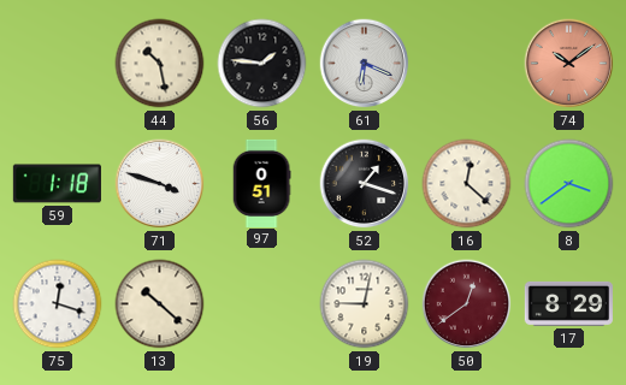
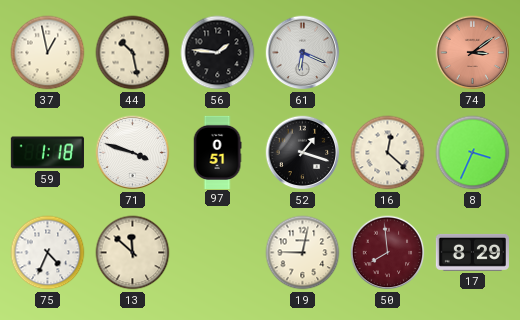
37: none -> 12:58 (48, 53)
74: 10:09 -> 3:09 (473, 53)
8: 3:39 -> 3:34 (473, 153)
75: 12:18 -> 4:34 (48, 253)
13: 10:22 -> 11:52 (133, 253)
50: 12:39 -> 7:59 (388, 253)
